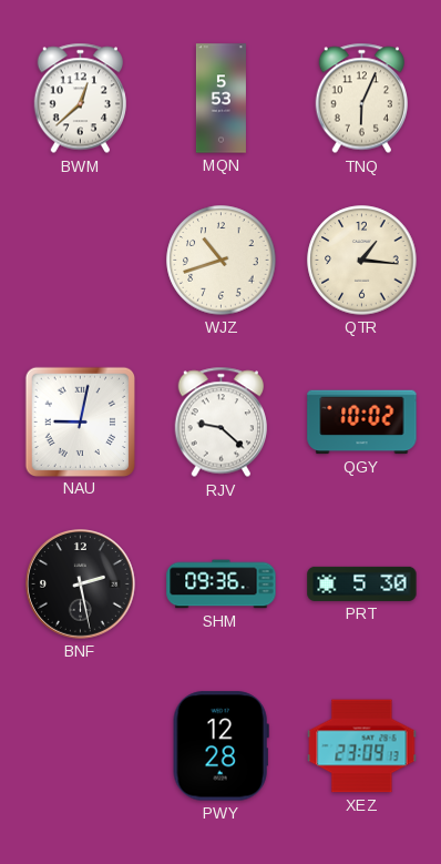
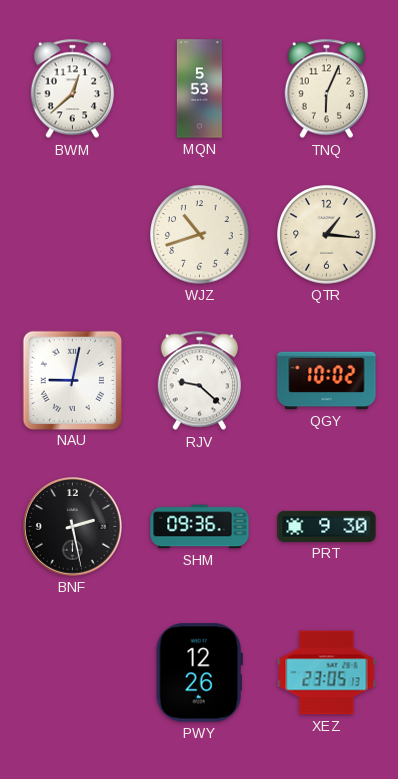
PRT: 5:30 -> 9:30 (327, 526)
PWY: 12:28 -> 12:26 (199, 673)
XEZ: 23:09 -> 23:05 (327, 673)
